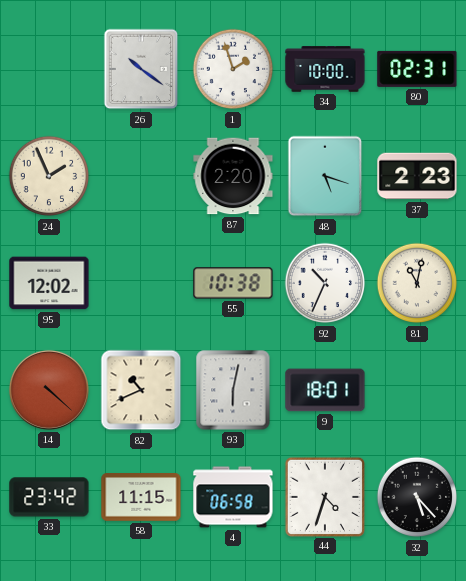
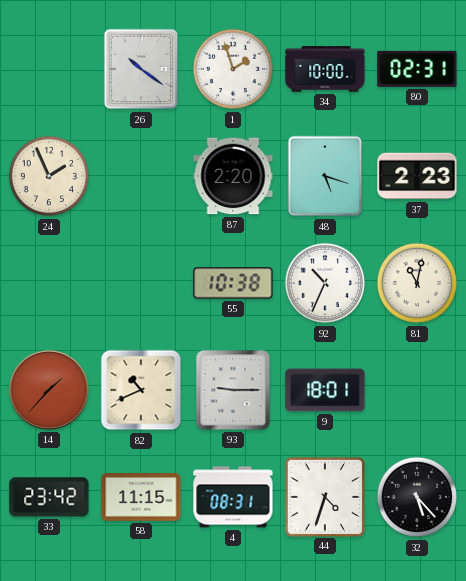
95: 12:02 -> none (49, 283)
14: 4:22 -> 1:37 (49, 390)
93: 6:02 -> 9:15 (233, 390)
4: 06:58 -> 08:31 (233, 497)
